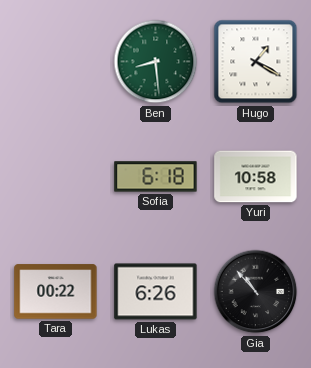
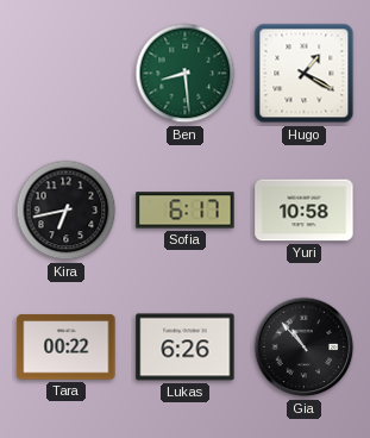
Kira: none -> 6:43 (67, 211)
Sofia: 6:18 -> 6:17 (186, 211)
